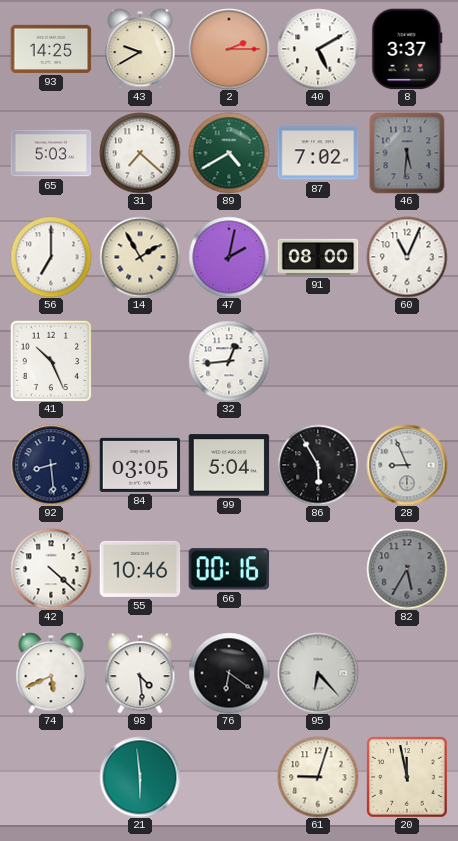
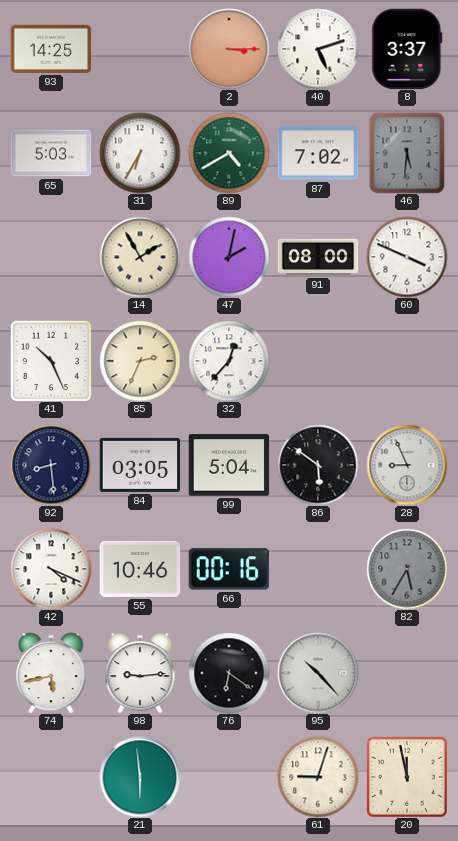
43: 9:40 -> none (140, 49)
2: 2:15 -> 3:15 (229, 49)
40: 5:10 -> 5:12 (318, 49)
31: 7:22 -> 6:35 (140, 153)
56: 7:00 -> none (51, 257)
60: 11:04 -> 3:49 (407, 257)
85: none -> 2:34 (140, 361)
32: 12:44 -> 12:37 (229, 361)
86: 5:55 -> 5:51 (318, 465)
42: 4:22 -> 4:19 (51, 569)
74: 5:41 -> 5:43 (51, 673)
98: 4:29 -> 9:14 (140, 673)
95: 6:23 -> 10:23 (318, 673)
